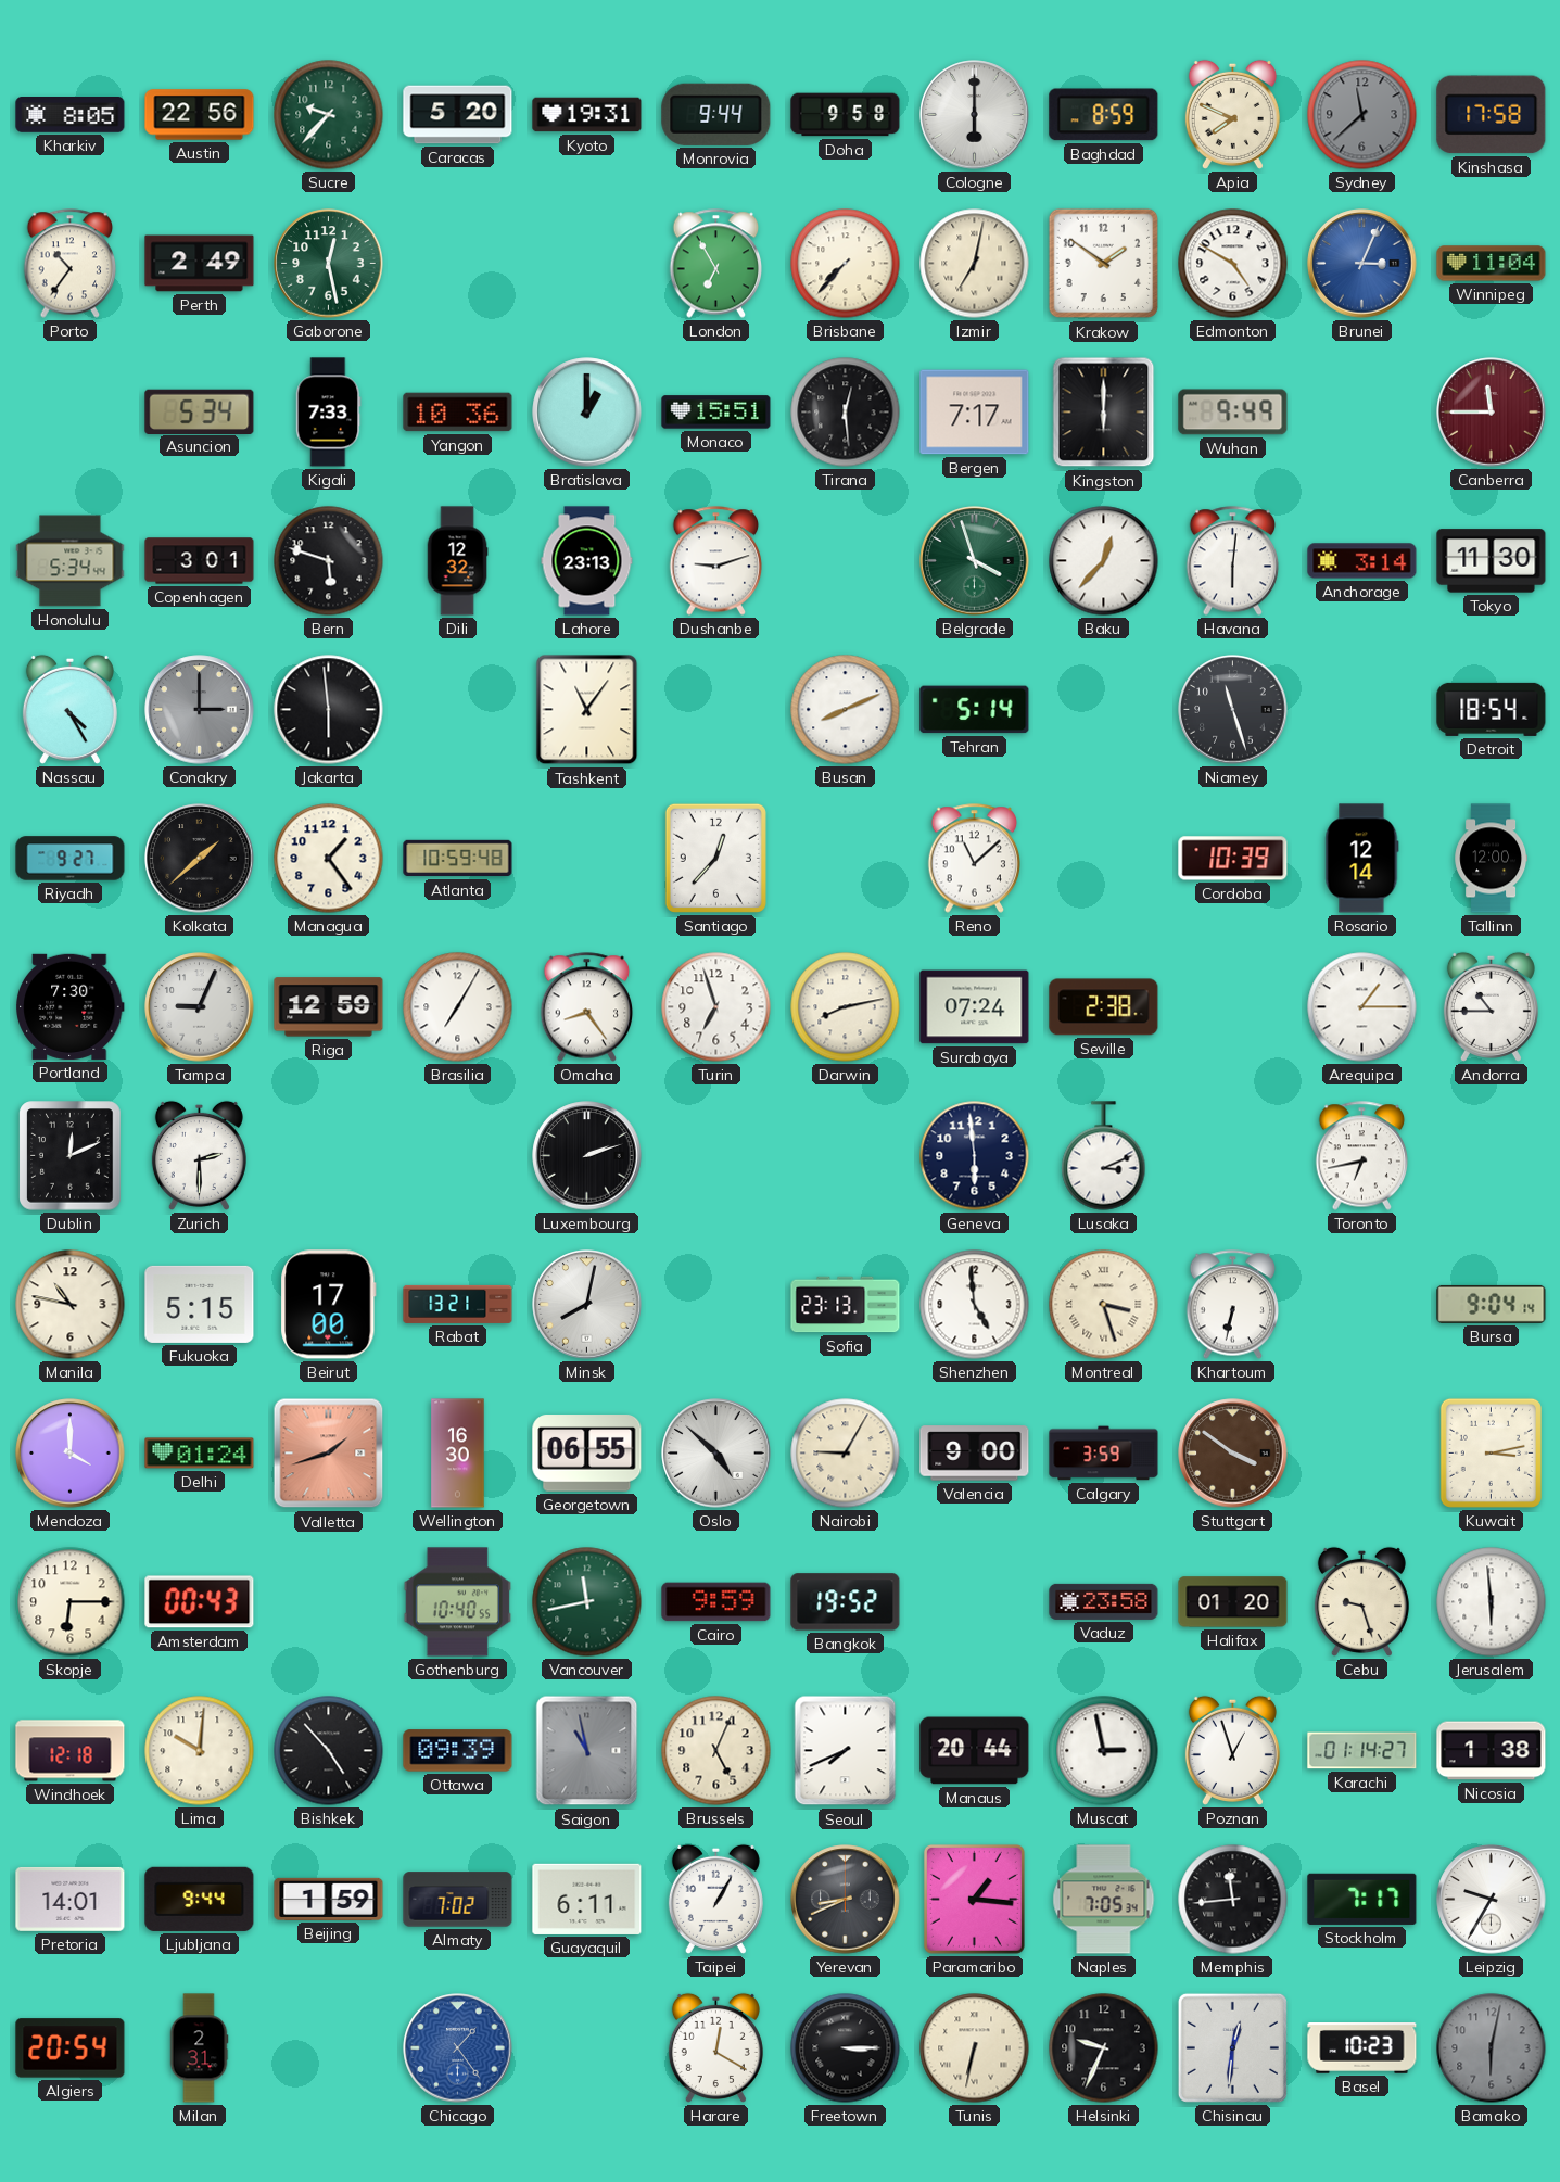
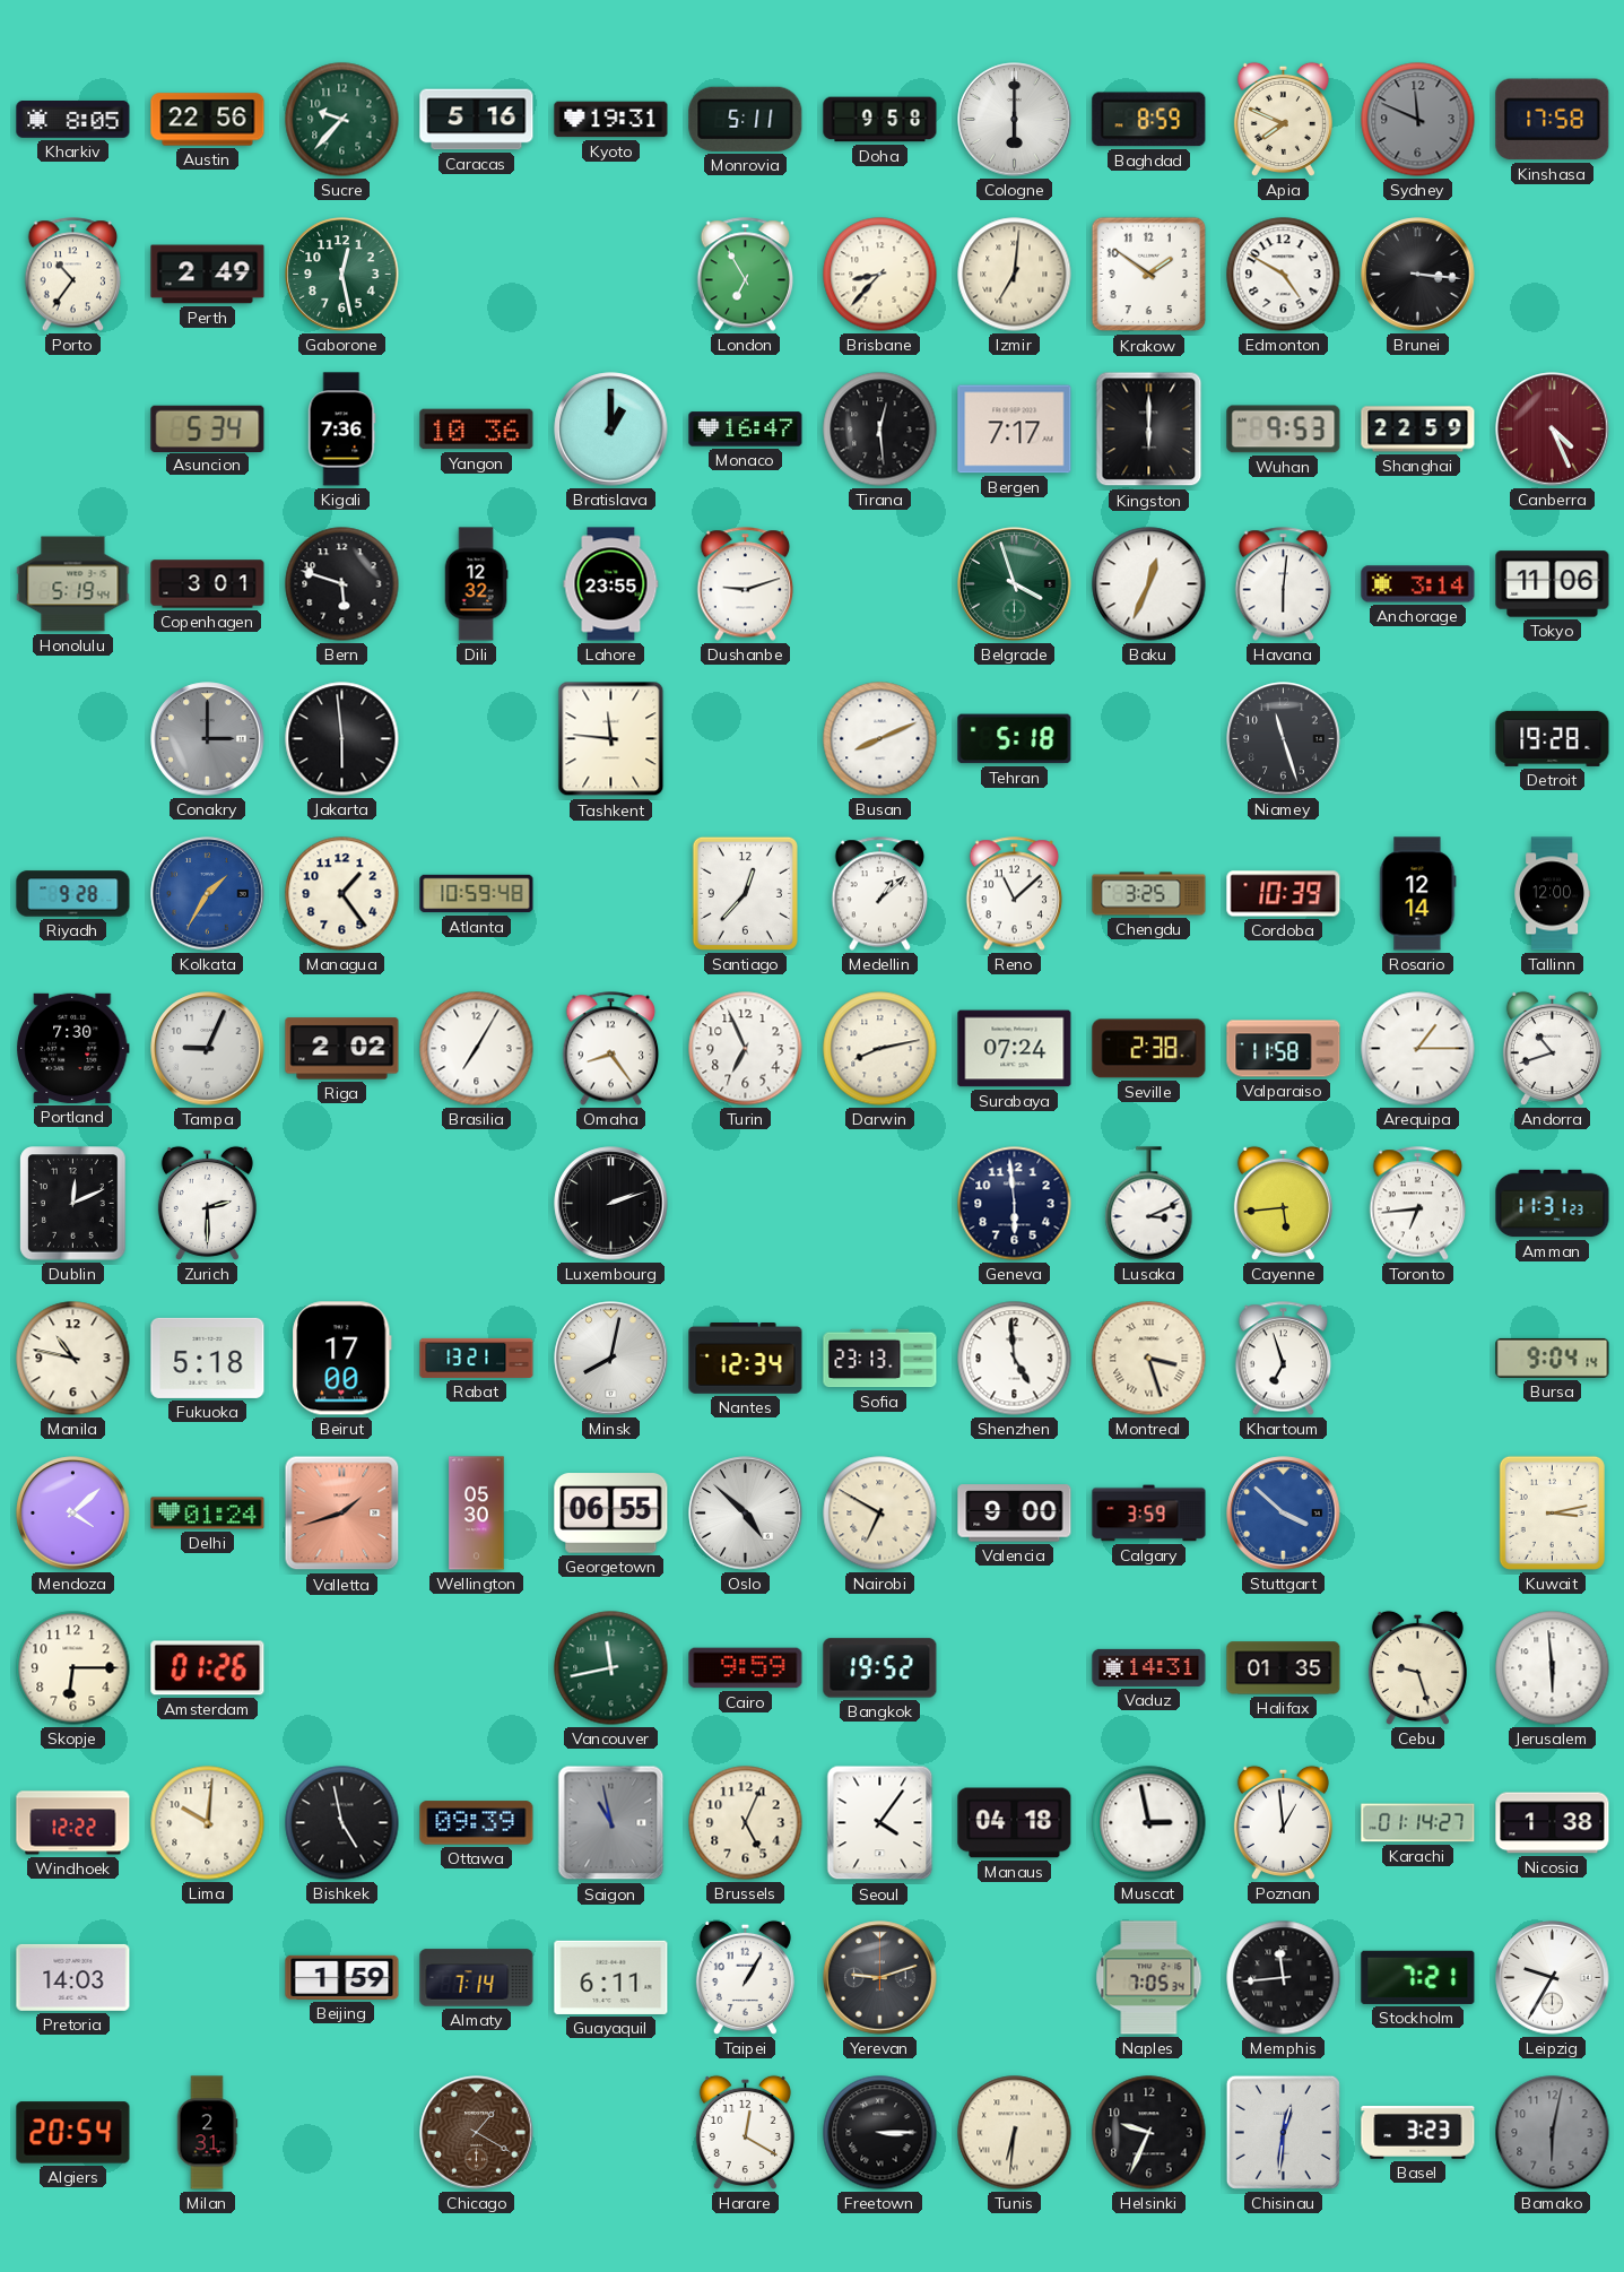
Caracas: 5:20 -> 5:16 (477, 120)
Monrovia: 9:44 -> 5:11 (746, 119)
Sydney: 11:38 -> 11:49 (1418, 120)
Brisbane: 7:37 -> 8:37 (880, 275)
Izmir: 7:02 -> 7:01 (1015, 275)
Brunei: 3:04 -> 3:16 (1418, 275)
Brunei dial: blue -> black (1418, 275)
Winnipeg: 11:04 -> none (1492, 264)
Kigali: 7:33 -> 7:36 (341, 430)
Monaco: 15:51 -> 16:47 (746, 430)
Wuhan: 9:49 -> 9:53 (1284, 430)
Shanghai: none -> 22:59 (1418, 430)
Canberra: 11:45 -> 4:26 (1553, 430)
Honolulu: 5:34 -> 5:19 (73, 584)
Lahore: 23:13 -> 23:55 (611, 584)
Baku: 12:37 -> 12:34 (1149, 584)
Tokyo: 11:30 -> 11:06 (1553, 584)
Nassau: 4:25 -> none (69, 709)
Tashkent: 11:06 -> 11:46 (611, 739)
Tehran: 5:14 -> 5:18 (1015, 739)
Detroit: 18:54 -> 19:28 (1553, 738)
Riyadh: 9:27 -> 9:28 (73, 894)
Kolkata: 1:38 -> 1:35 (208, 894)
Kolkata dial: black -> blue (208, 894)
Medellin: none -> 1:08 (880, 894)
Chengdu: none -> 3:25 (1149, 894)
Riga: 12:59 -> 2:02 (342, 1049)
Turin: 6:57 -> 6:56 (746, 1049)
Valparaiso: none -> 11:58 (1284, 1049)
Andorra: 10:45 -> 10:42 (1552, 1048)
Cayenne: none -> 5:44 (1283, 1203)
Toronto: 6:43 -> 6:44 (1418, 1204)
Amman: none -> 11:31 (1553, 1204)
Fukuoka: 5:15 -> 5:18 (208, 1358)
Nantes: none -> 12:34 (746, 1359)
Khartoum: 6:32 -> 6:57 (1284, 1359)
Mendoza: 4:00 -> 4:08 (73, 1514)
Wellington: 16:30 -> 05:30 (477, 1514)
Nairobi: 9:05 -> 6:50 (880, 1514)
Stuttgart: 3:51 -> 3:52 (1284, 1514)
Stuttgart dial: brown -> blue (1284, 1514)
Amsterdam: 00:43 -> 01:26 (208, 1668)
Gothenburg: 10:40 -> none (457, 1602)
Vaduz: 23:58 -> 14:31 (1149, 1667)
Halifax: 01:20 -> 01:35 (1284, 1668)
Windhoek: 12:18 -> 12:22 (73, 1823)
Bishkek: 4:53 -> 4:58 (342, 1823)
Seoul: 7:41 -> 4:06 (880, 1823)
Manaus: 20:44 -> 04:18 (1015, 1823)
Poznan: 12:57 -> 12:59 (1283, 1822)
Pretoria: 14:01 -> 14:03 (73, 1977)
Ljubljana: 9:44 -> none (200, 1899)
Almaty: 7:02 -> 7:14 (477, 1978)
Yerevan: 8:41 -> 9:12 (880, 1978)
Paramaribo: 1:16 -> none (974, 1899)
Stockholm: 7:17 -> 7:21 (1418, 1977)
Chicago: 1:24 -> 1:20 (477, 2133)
Chicago dial: blue -> brown (477, 2133)
Tunis: 6:32 -> 6:31 (1015, 2133)
Basel: 10:23 -> 3:23 (1418, 2133)
